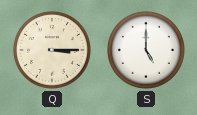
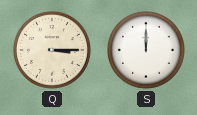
S: 5:00 -> 12:00 (146, 50)
